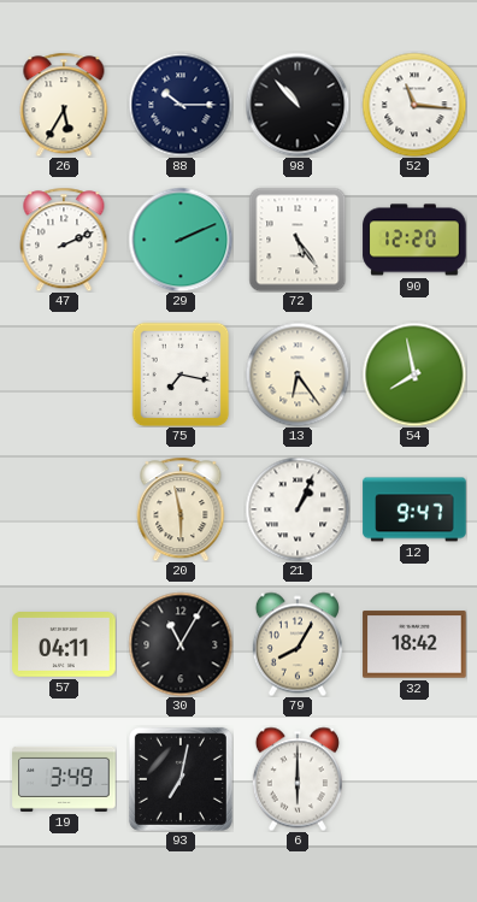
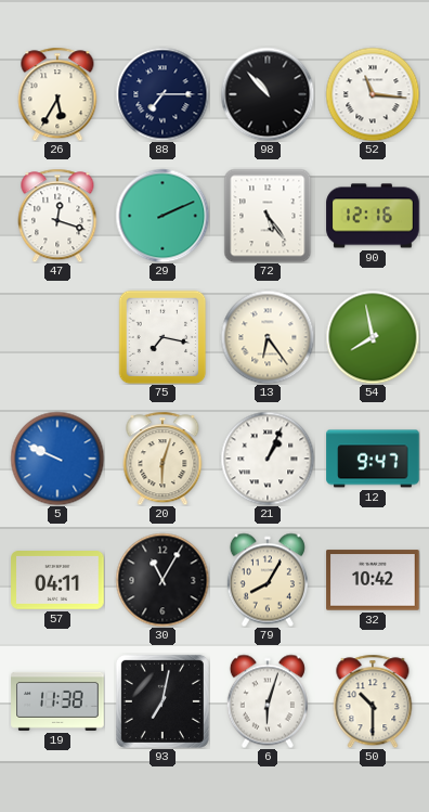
88: 10:15 -> 7:15 (162, 94)
47: 2:11 -> 12:18 (57, 216)
90: 12:20 -> 12:16 (373, 216)
5: none -> 9:49 (57, 459)
20: 5:58 -> 6:03 (162, 459)
32: 18:42 -> 10:42 (373, 580)
19: 3:49 -> 11:38 (57, 701)
6: 6:00 -> 6:03 (268, 701)
50: none -> 10:30 (373, 701)
